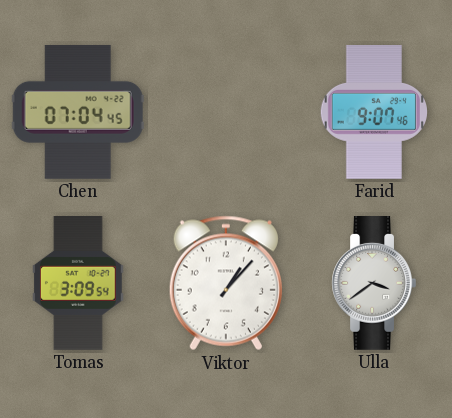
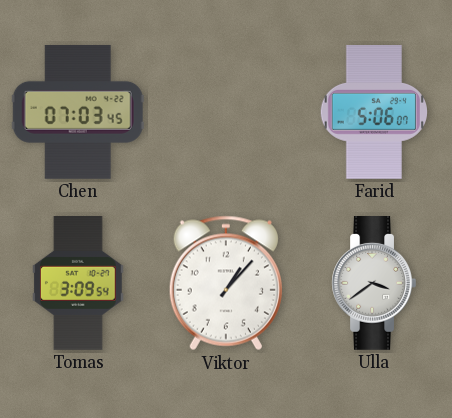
Chen: 07:04 -> 07:03 (78, 112)
Farid: 9:07 -> 5:06 (374, 113)
